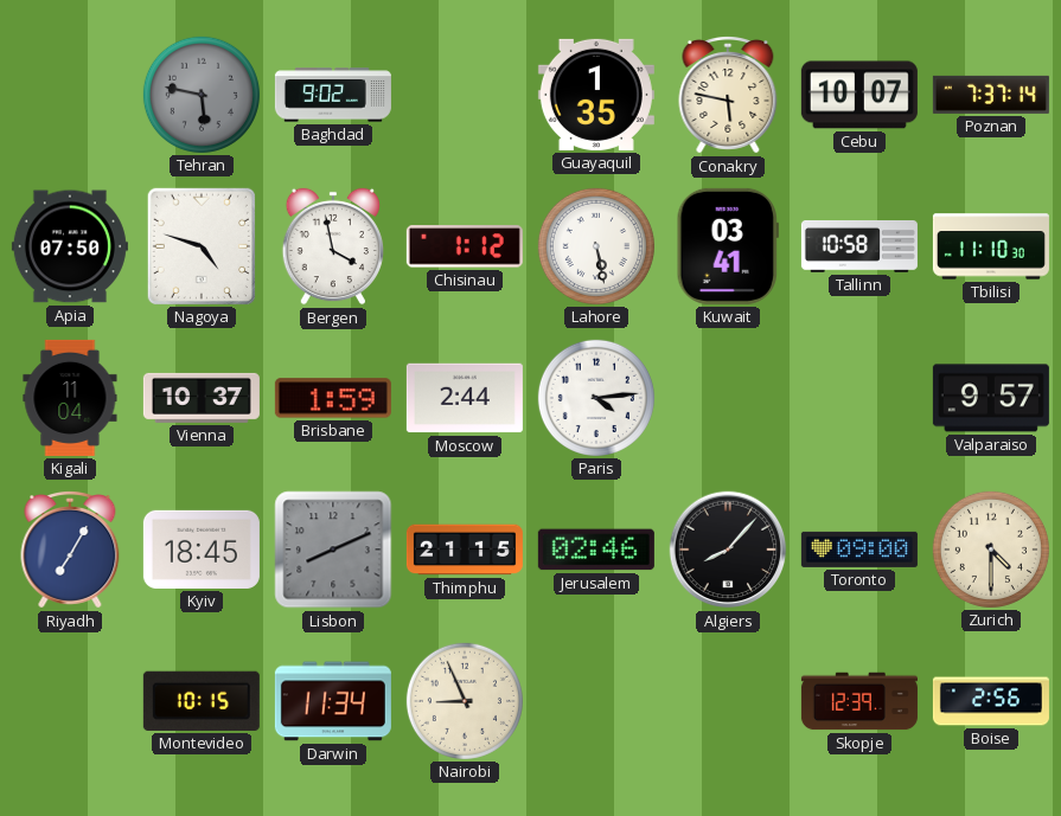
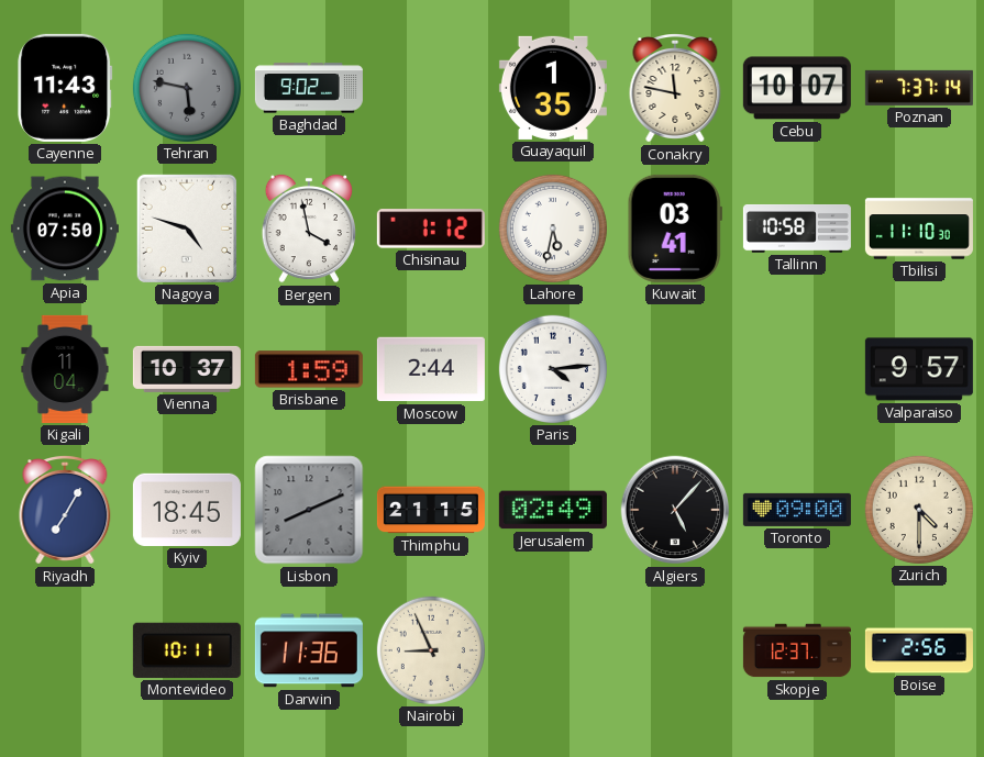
Cayenne: none -> 11:43 (65, 88)
Conakry: 5:47 -> 11:47 (675, 89)
Lahore: 5:28 -> 5:32 (553, 229)
Jerusalem: 02:46 -> 02:49 (553, 510)
Algiers: 8:07 -> 5:07 (675, 510)
Montevideo: 10:15 -> 10:11 (187, 650)
Darwin: 11:34 -> 11:36 (309, 650)
Skopje: 12:39 -> 12:37 (797, 650)
